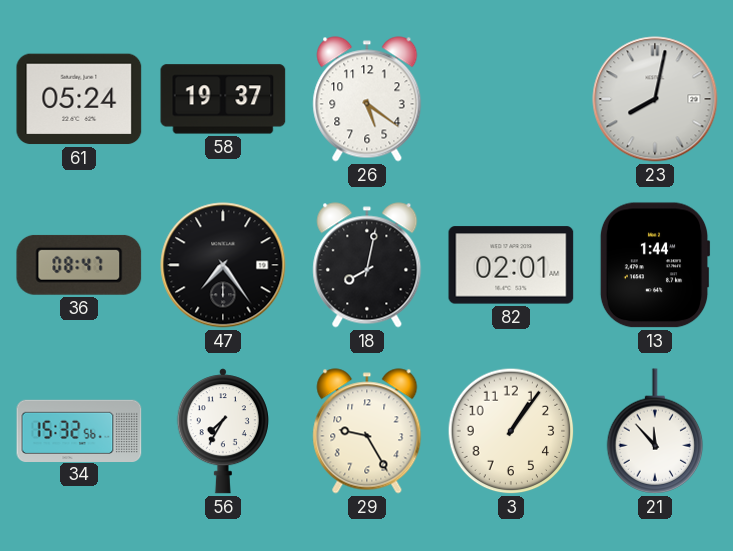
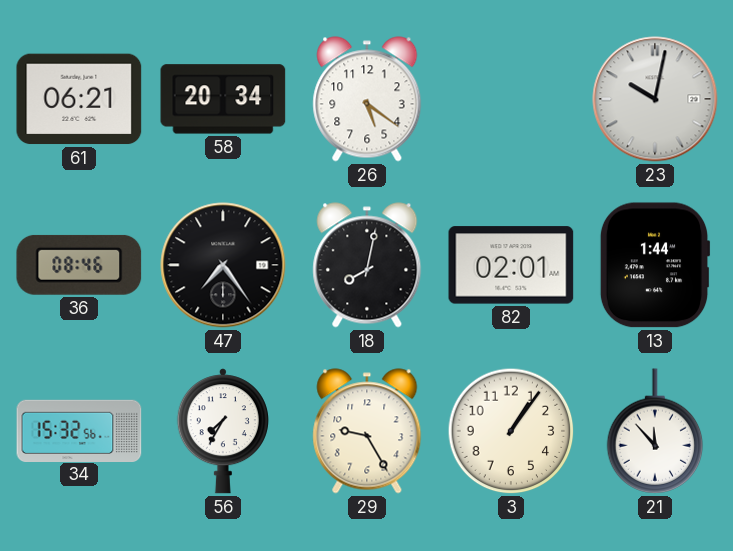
61: 05:24 -> 06:21 (79, 99)
58: 19:37 -> 20:34 (223, 99)
23: 8:02 -> 10:02 (655, 99)
36: 08:47 -> 08:46 (79, 265)
